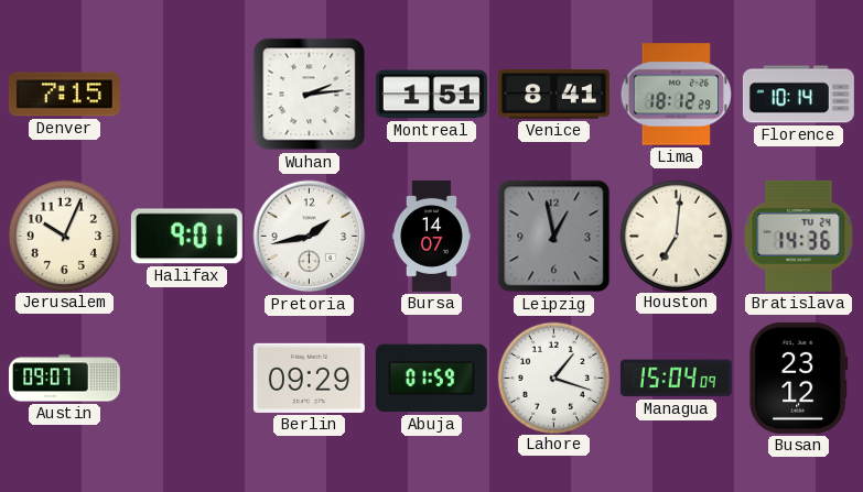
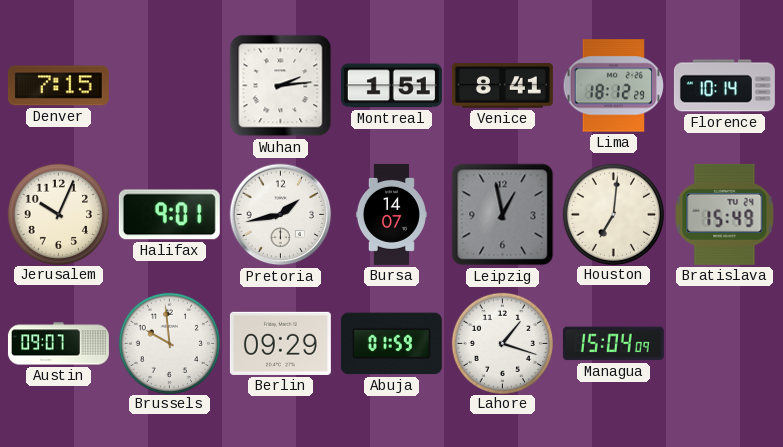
Bratislava: 14:36 -> 15:49 (725, 214)
Brussels: none -> 9:59 (169, 343)
Busan: 23:12 -> none (799, 378)
